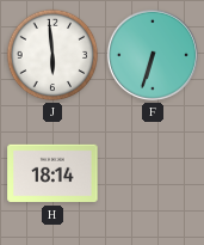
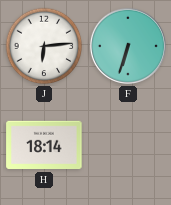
J: 5:59 -> 6:14 (44, 46)
